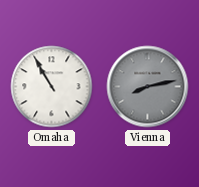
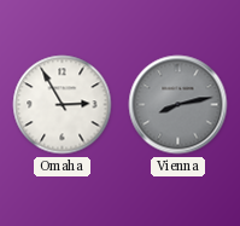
Omaha: 10:55 -> 2:55 (63, 105)
